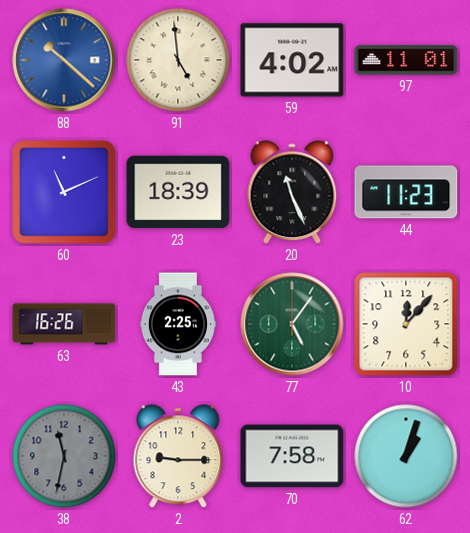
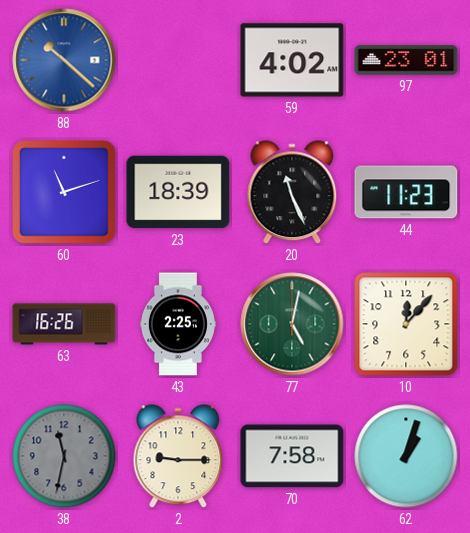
91: 4:59 -> none (178, 60)
97: 11:01 -> 23:01 (406, 60)
60: 11:11 -> 11:12 (64, 192)
77: 5:06 -> 5:02 (292, 324)
